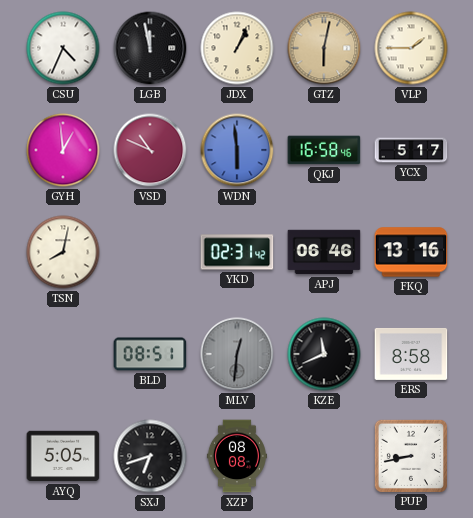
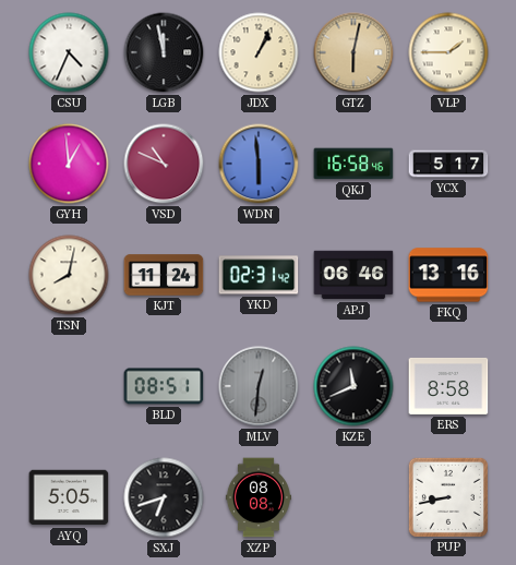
KJT: none -> 11:24 (164, 275)
